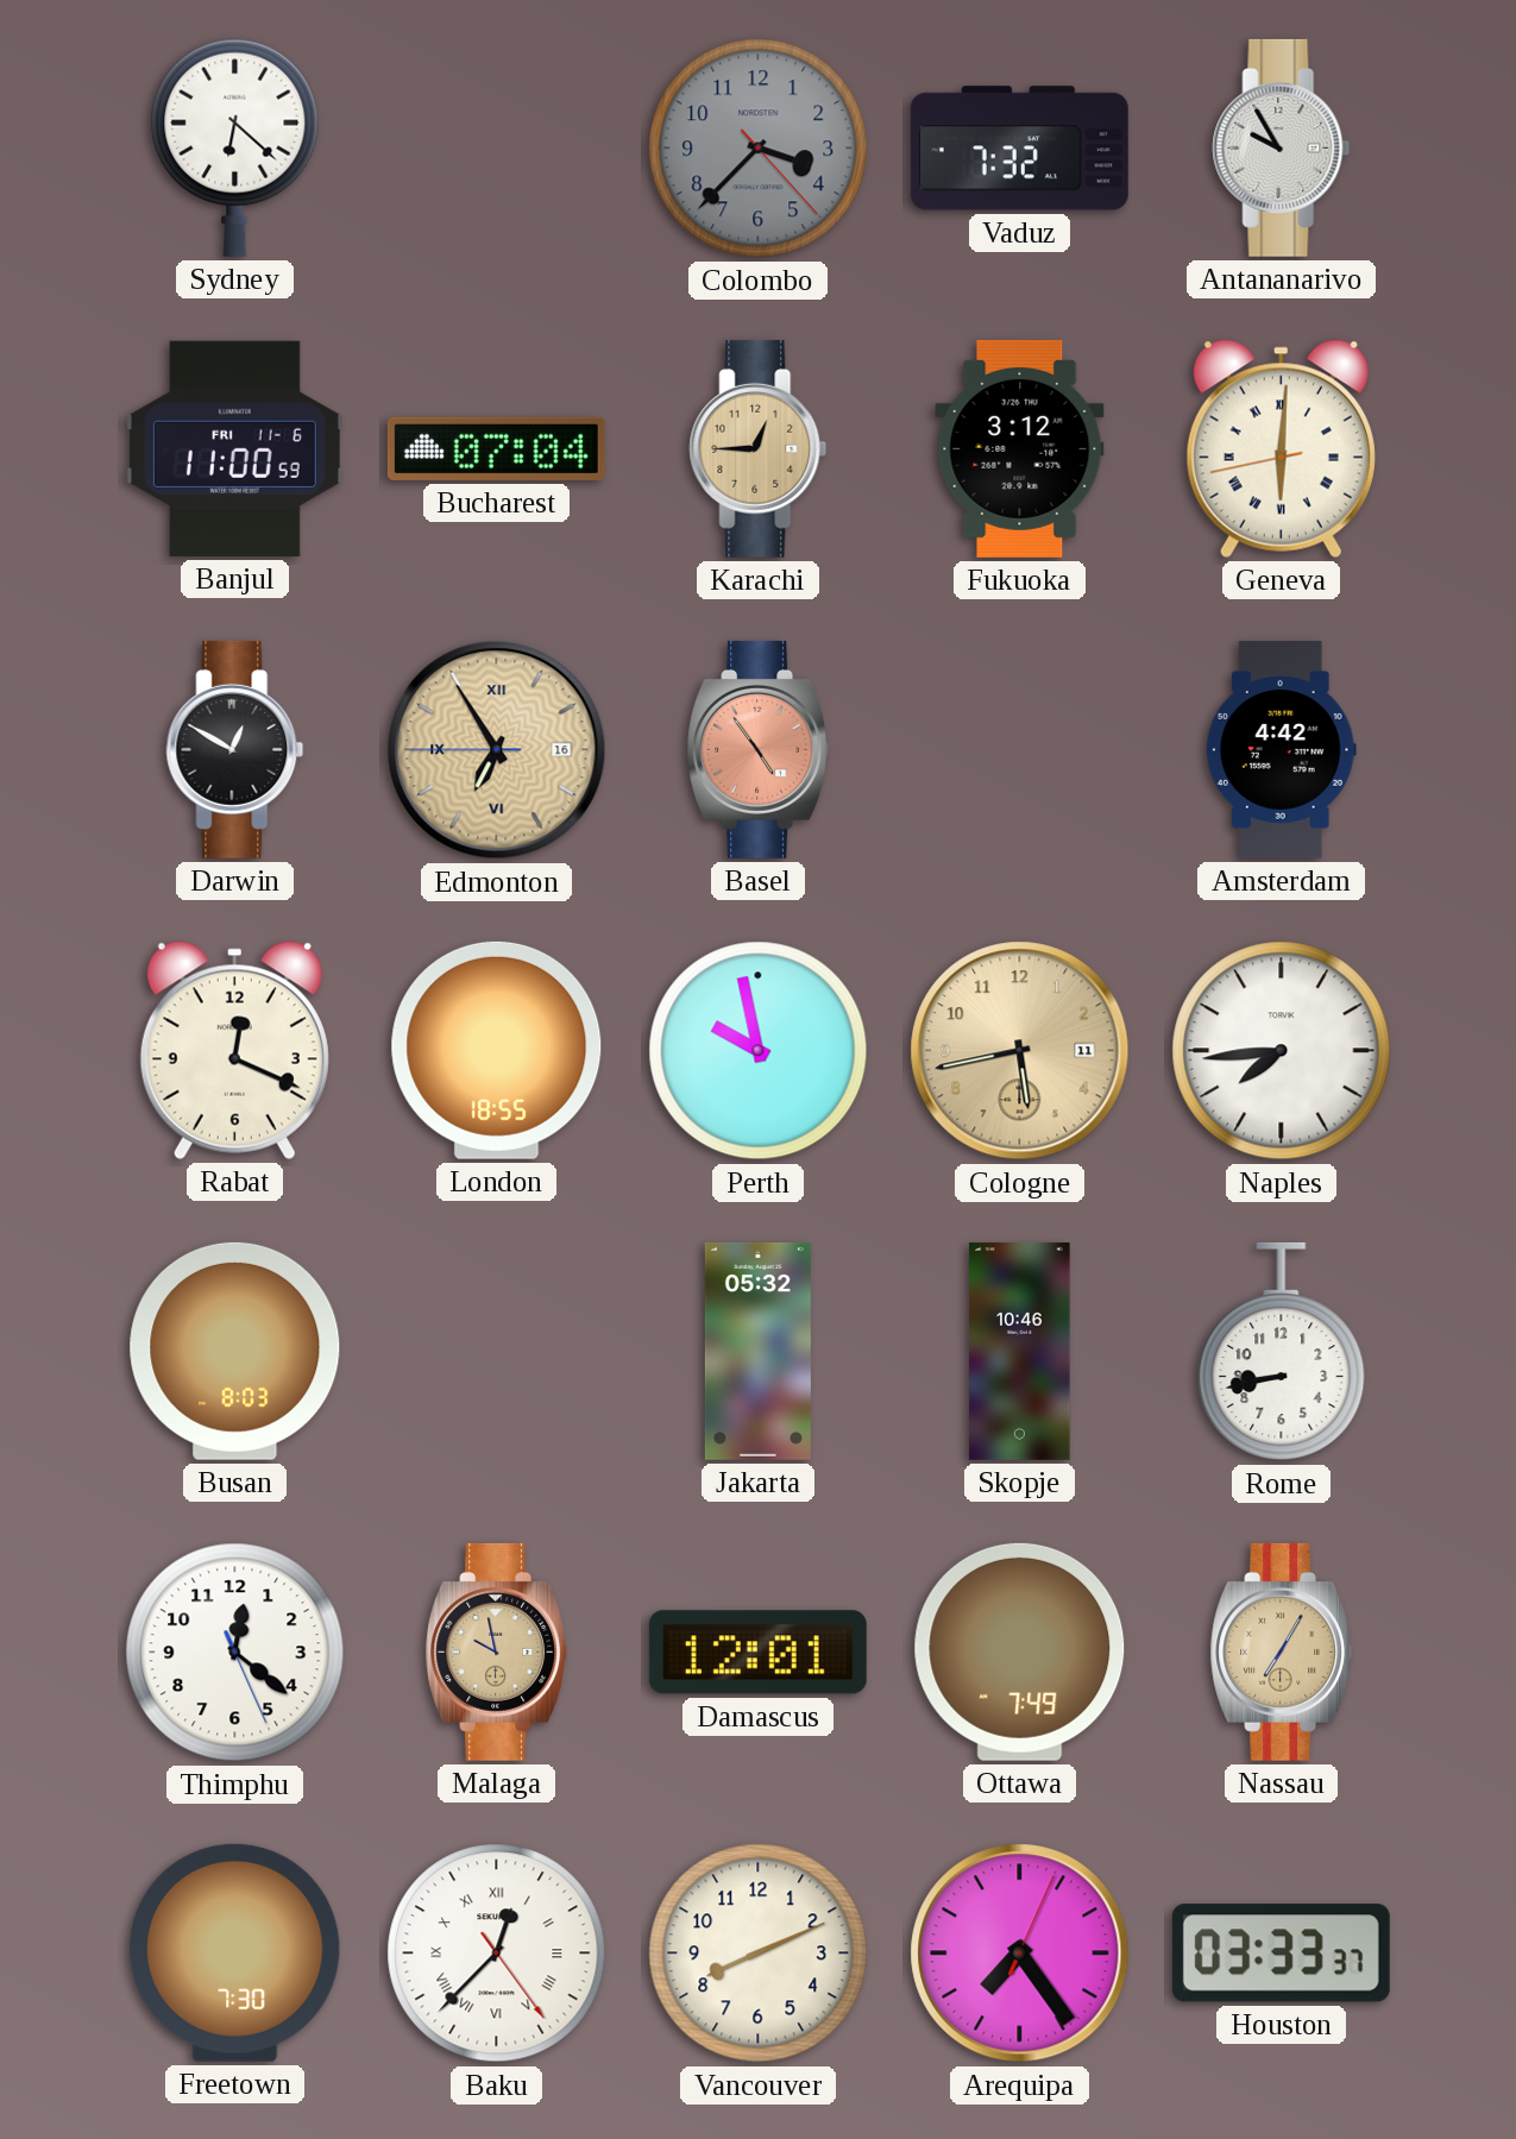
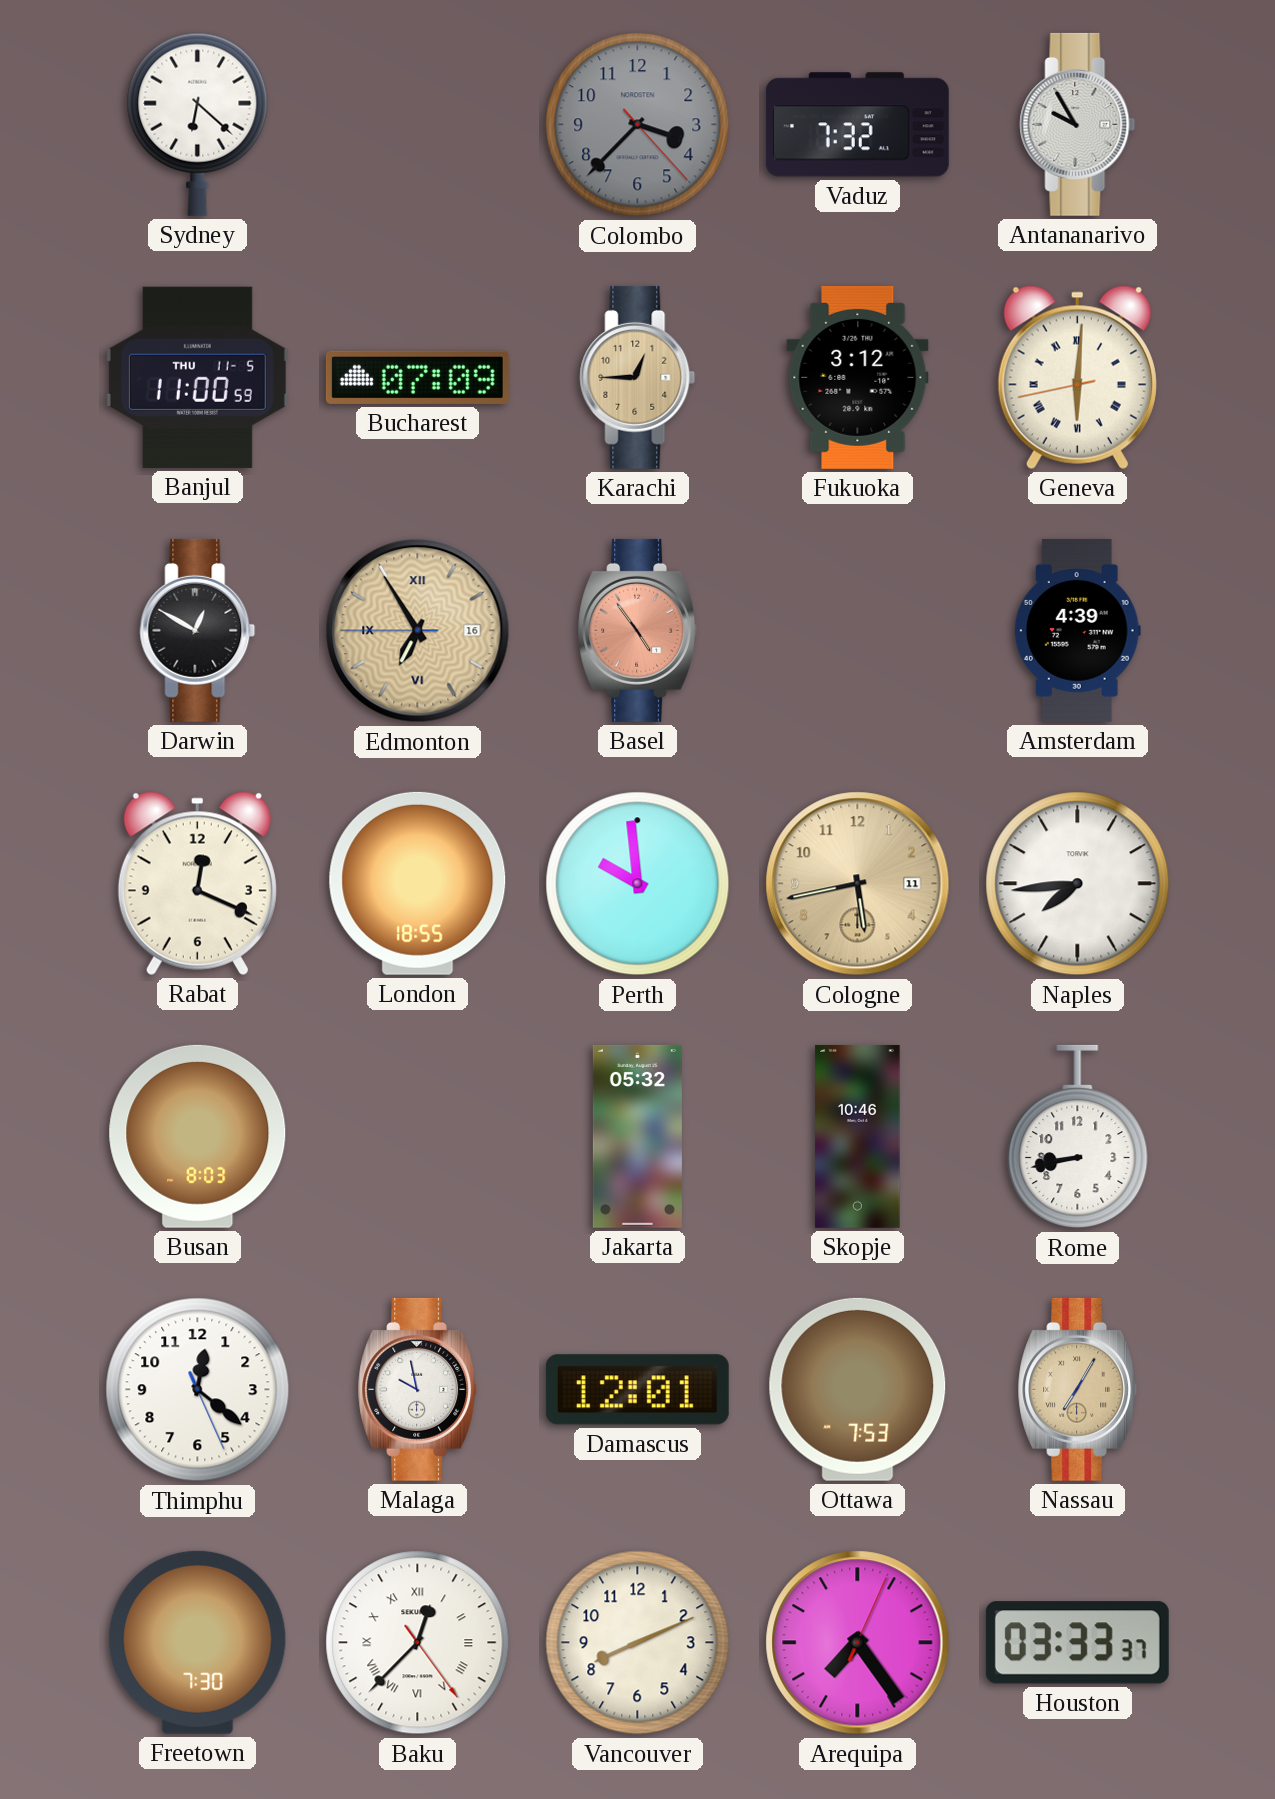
Banjul date: FRI 11-6 -> THU 11-5 (197, 377)
Bucharest: 07:04 -> 07:09 (417, 377)
Amsterdam: 4:42 -> 4:39 (1077, 630)
Perth: 9:58 -> 9:59 (638, 884)
Malaga dial: champagne -> white (418, 1389)
Ottawa: 7:49 -> 7:53 (858, 1389)
